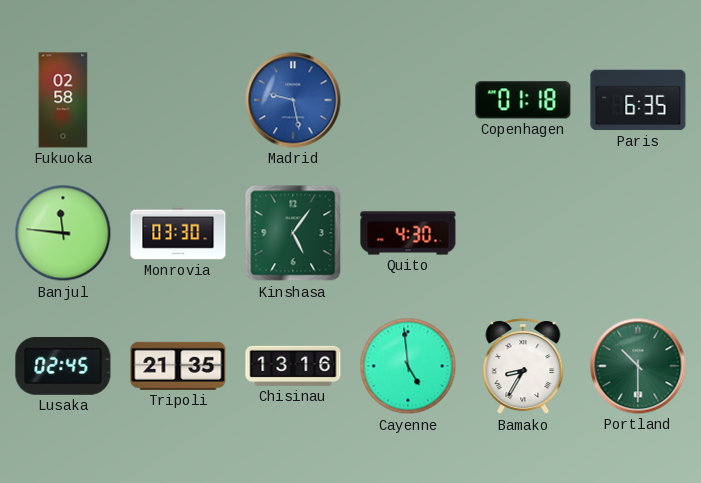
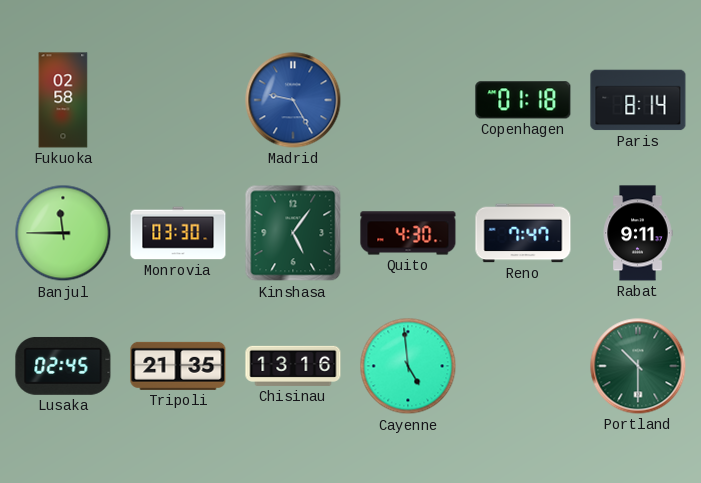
Madrid: 9:28 -> 9:25 (293, 100)
Paris: 6:35 -> 8:14 (638, 100)
Banjul: 11:46 -> 11:45 (63, 233)
Reno: none -> 7:47 (523, 233)
Rabat: none -> 9:11 (638, 233)
Bamako: 8:35 -> none (523, 367)
